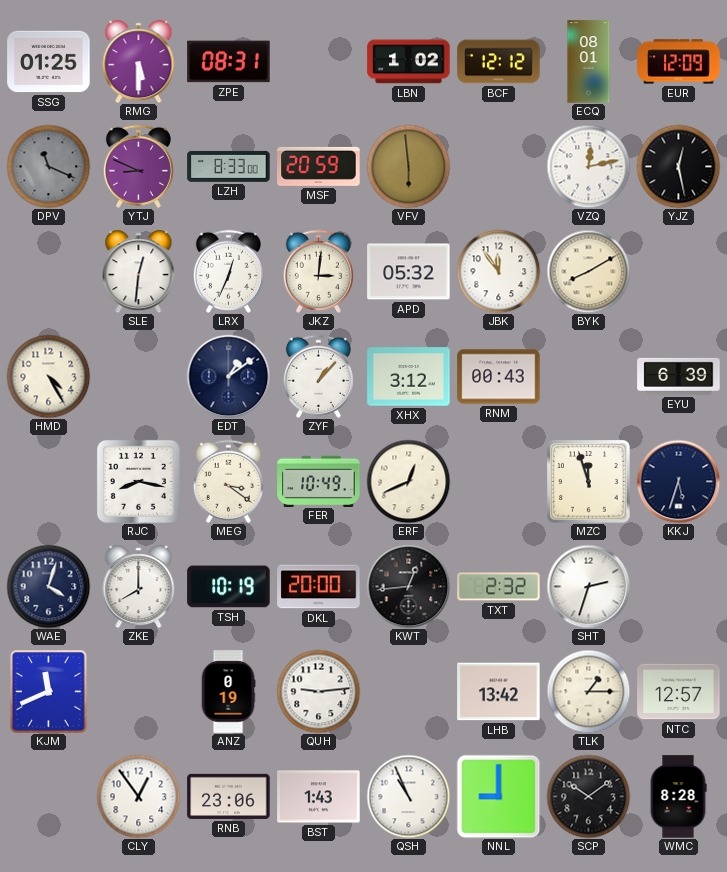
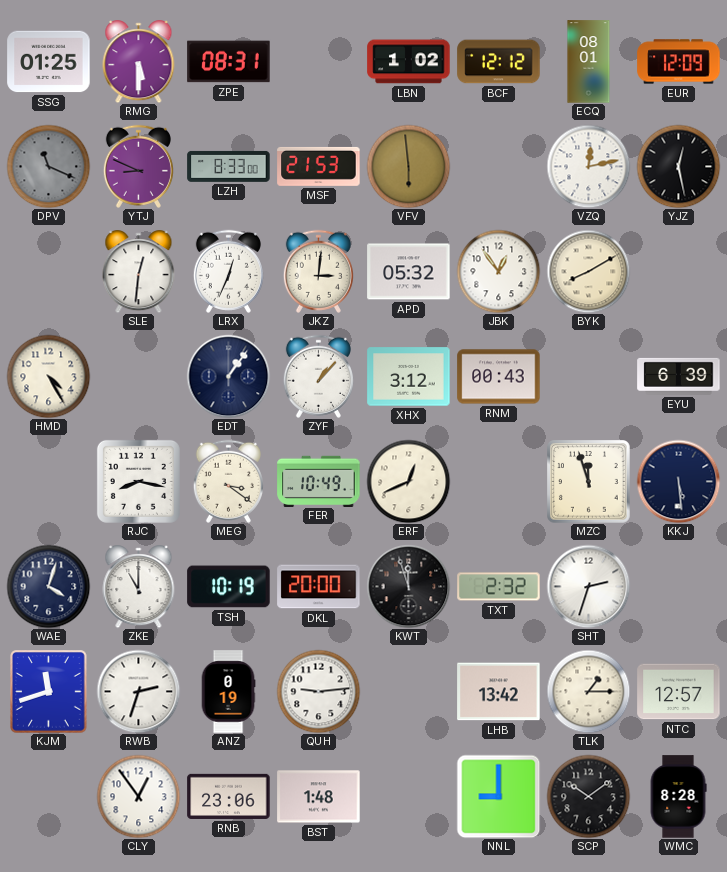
MSF: 20:59 -> 21:53 (319, 166)
JBK: 11:54 -> 12:54 (498, 271)
EDT: 1:09 -> 1:06 (228, 376)
KKJ: 5:33 -> 5:29 (678, 481)
ZKE: 8:00 -> 11:00 (139, 587)
KWT: 12:44 -> 11:57 (408, 586)
KJM: 11:41 -> 11:42 (49, 692)
RWB: none -> 2:33 (138, 691)
BST: 1:43 -> 1:48 (319, 797)
QSH: 10:56 -> none (408, 796)
